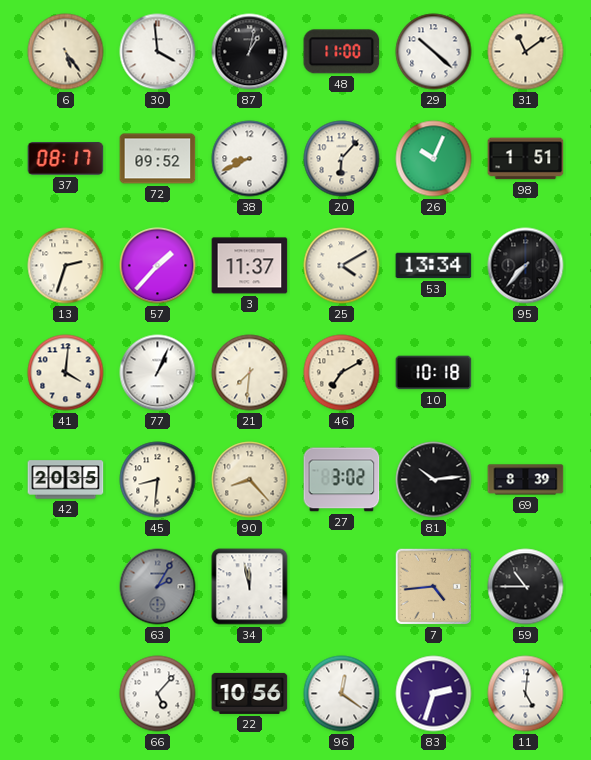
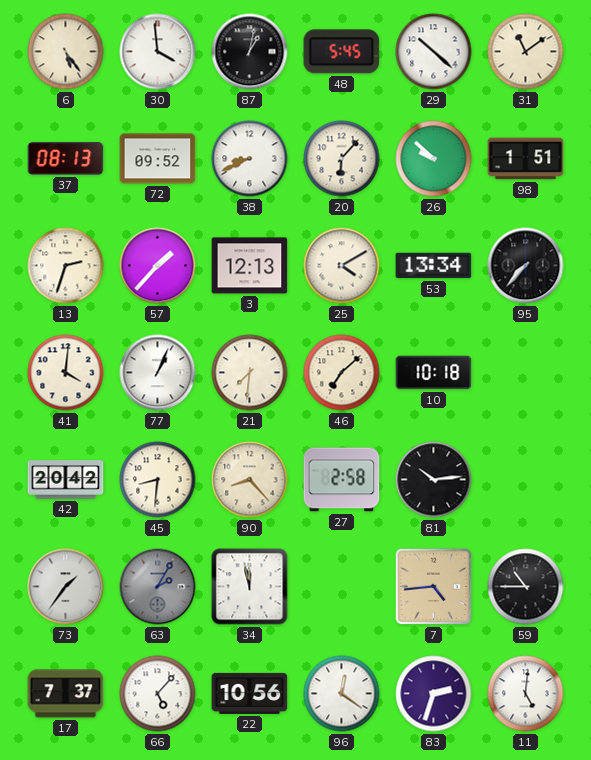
48: 11:00 -> 5:45 (342, 52)
37: 08:17 -> 08:13 (66, 159)
26: 10:04 -> 9:52 (434, 159)
3: 11:37 -> 12:13 (250, 266)
46: 7:10 -> 7:08 (342, 373)
42: 20:35 -> 20:42 (66, 480)
27: 3:02 -> 2:58 (342, 480)
69: 8:39 -> none (526, 480)
73: none -> 1:36 (66, 587)
17: none -> 7:37 (66, 694)
